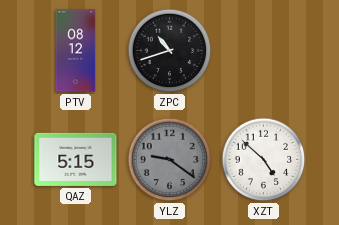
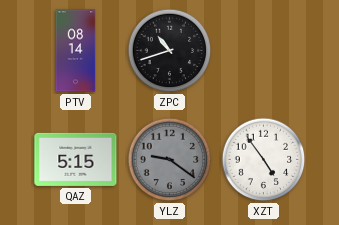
PTV: 08:12 -> 08:14 (76, 51)
XZT: 4:52 -> 4:54 (264, 160)
